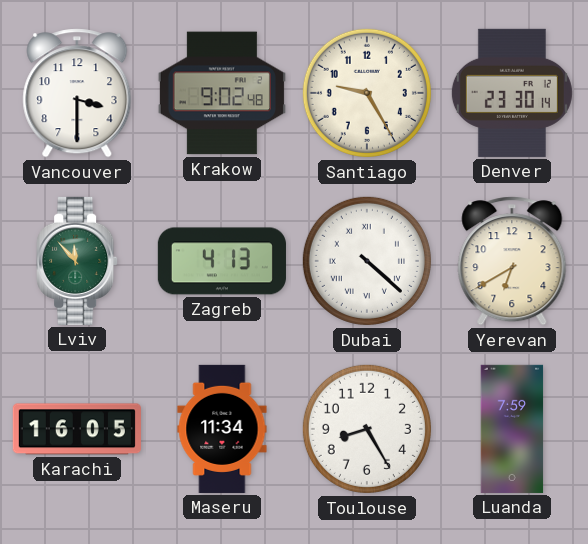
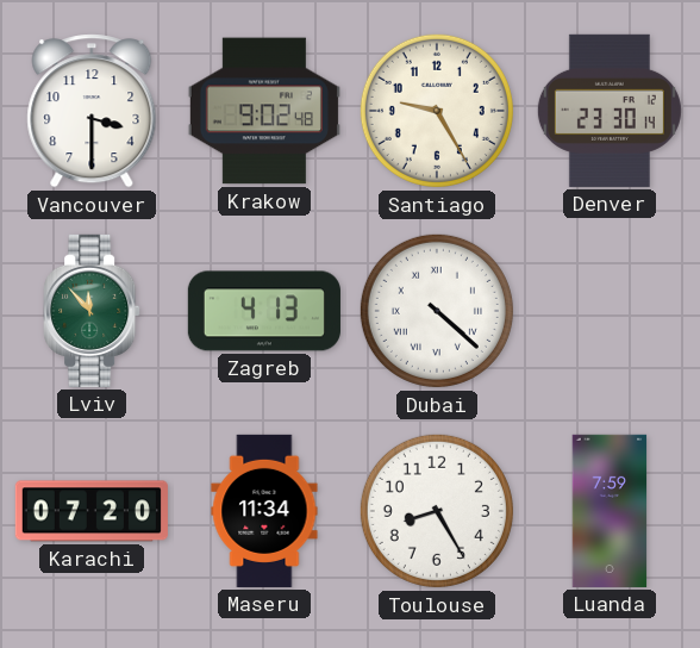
Yerevan: 6:40 -> none (512, 261)
Karachi: 16:05 -> 07:20 (92, 511)
